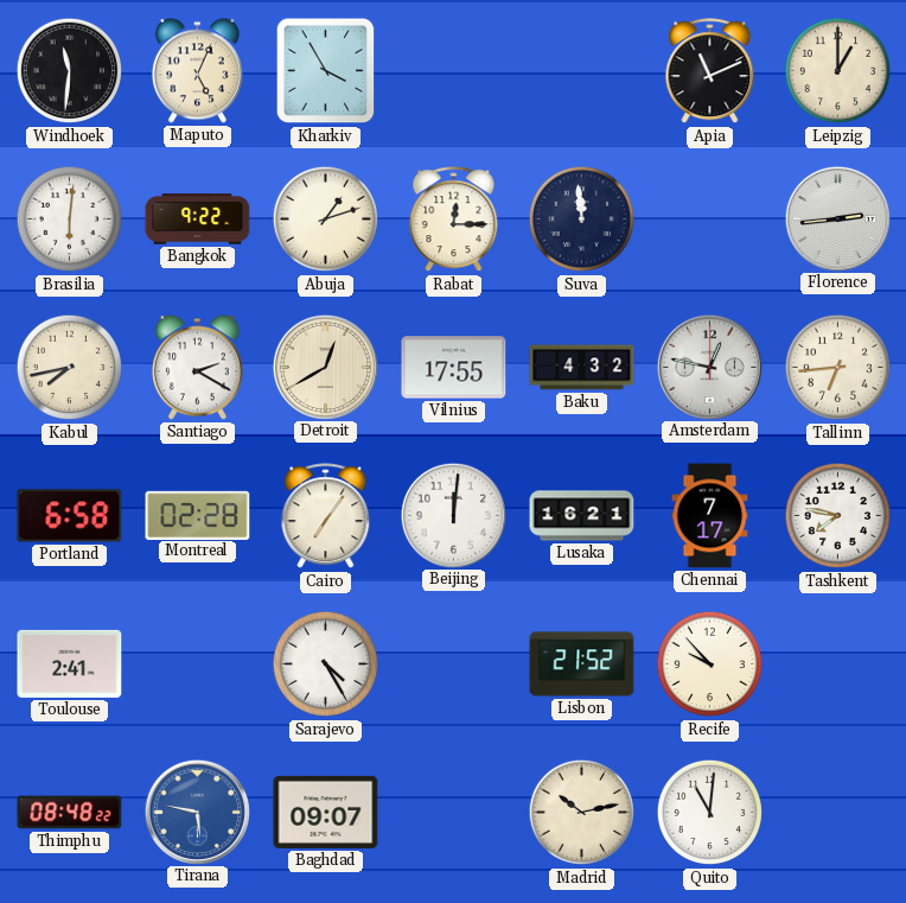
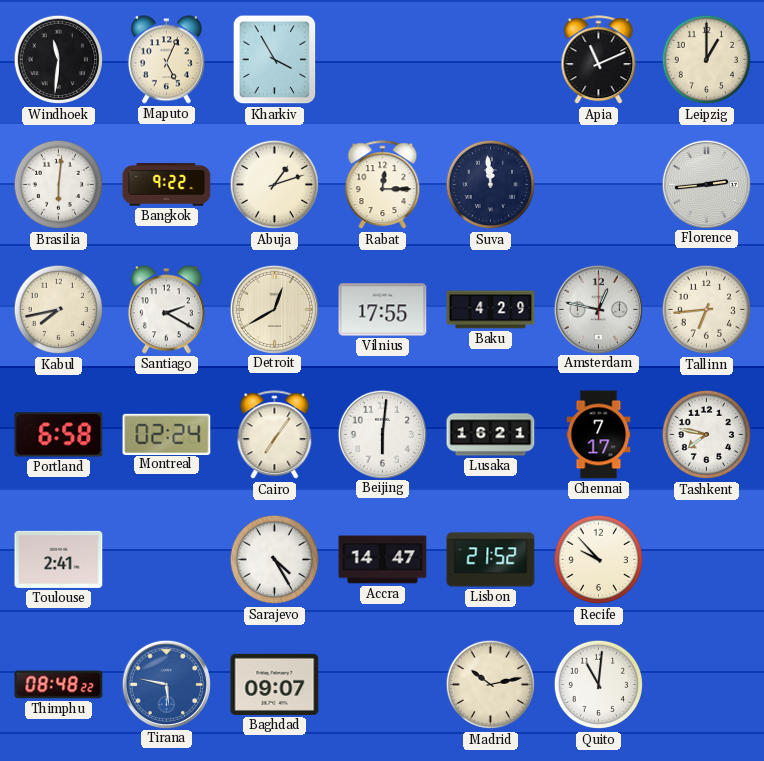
Baku: 4:32 -> 4:29 (491, 310)
Montreal: 02:28 -> 02:24 (167, 434)
Beijing: 12:01 -> 6:01 (382, 434)
Accra: none -> 14:47 (383, 560)
